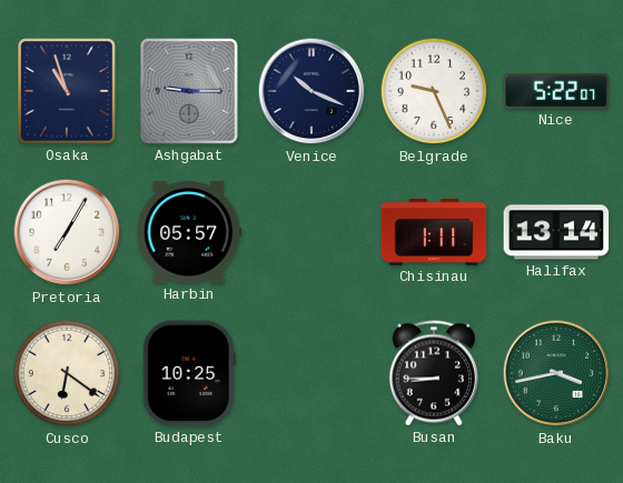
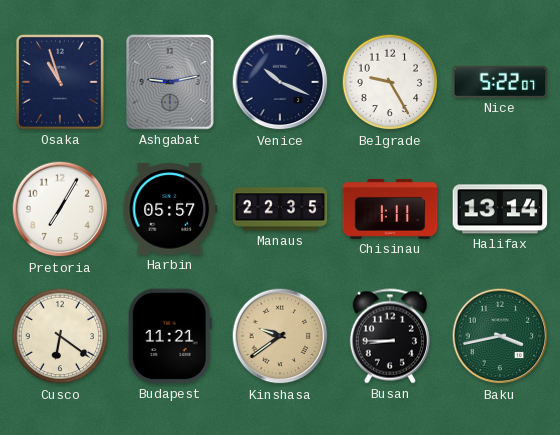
Ashgabat: 9:15 -> 9:13 (171, 82)
Belgrade: 9:26 -> 9:25 (390, 82)
Manaus: none -> 22:35 (280, 209)
Budapest: 10:25 -> 11:21 (170, 336)
Kinshasa: none -> 9:39 (280, 336)
